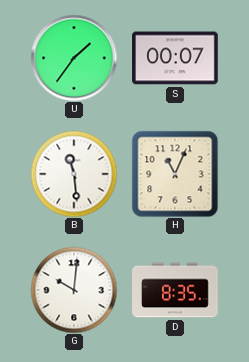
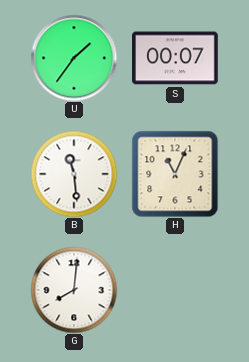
G: 10:01 -> 8:01 (74, 290)
D: 8:35 -> none (175, 290)
